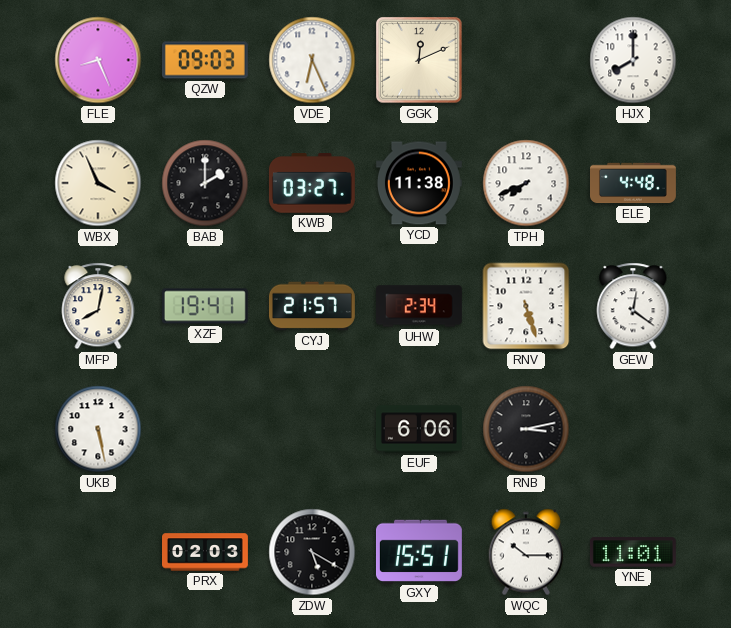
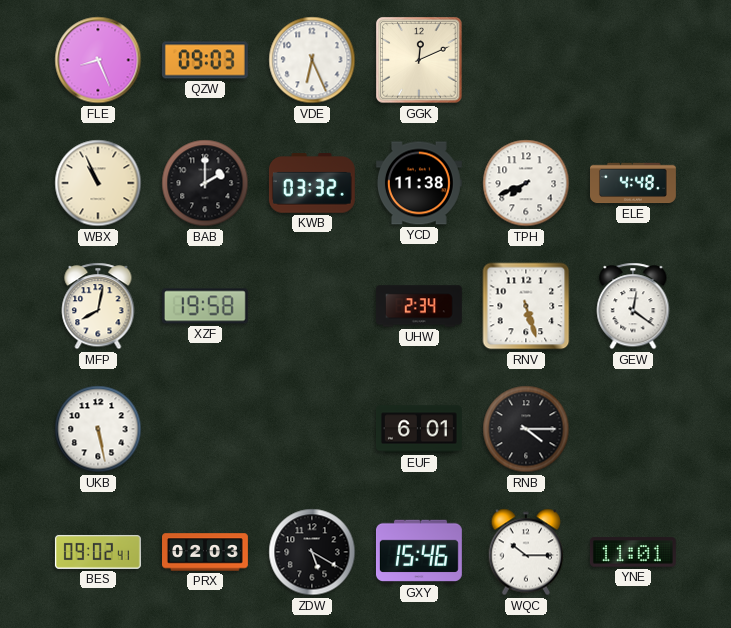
HJX: 8:00 -> none (633, 60)
WBX: 3:56 -> 10:56 (98, 183)
KWB: 03:27 -> 03:32 (312, 183)
XZF: 19:41 -> 19:58 (205, 306)
CYJ: 21:57 -> none (312, 306)
EUF: 6:06 -> 6:01 (419, 429)
RNB: 3:13 -> 4:15 (526, 429)
BES: none -> 09:02 (98, 552)
GXY: 15:51 -> 15:46 (419, 551)
